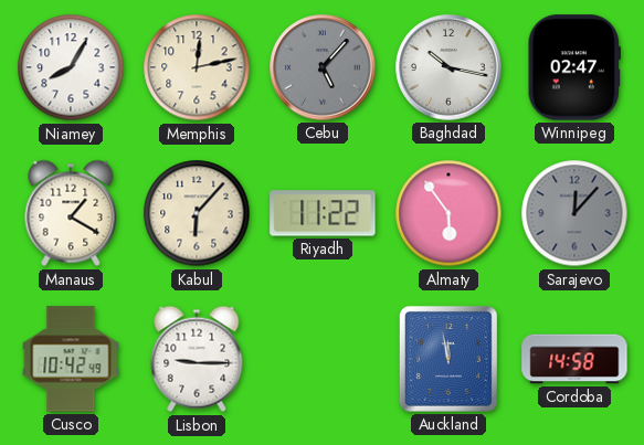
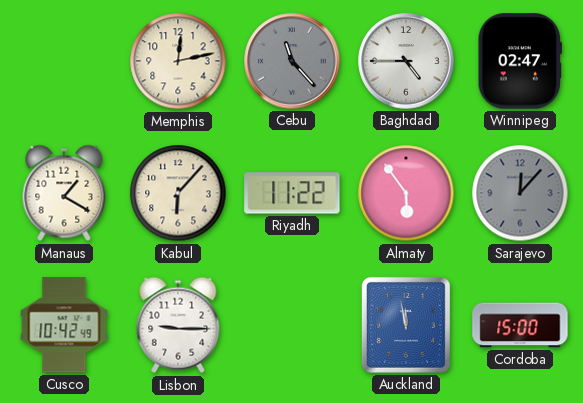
Niamey: 8:05 -> none (71, 67)
Cebu: 5:07 -> 11:23 (292, 61)
Baghdad: 10:17 -> 4:45 (406, 61)
Cordoba: 14:58 -> 15:00 (520, 325)
